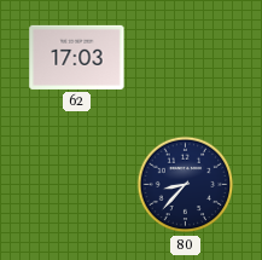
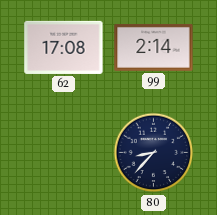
62: 17:03 -> 17:08 (64, 47)
99: none -> 2:14 (154, 48)
